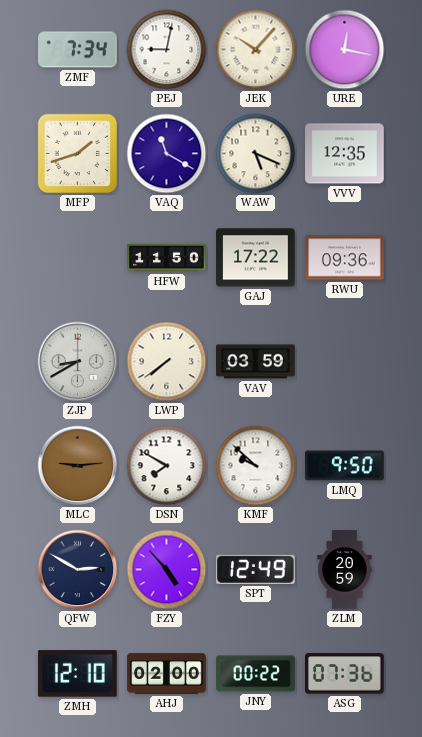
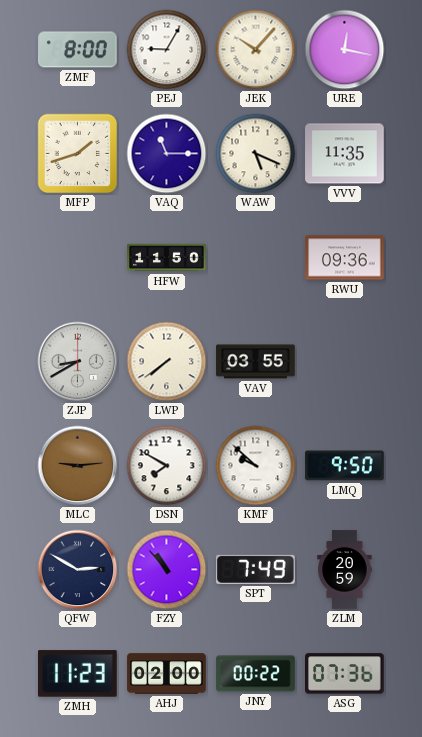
ZMF: 7:34 -> 8:00 (78, 50)
PEJ: 9:02 -> 9:05 (167, 50)
VAQ: 11:20 -> 11:15 (167, 154)
VVV: 12:35 -> 11:35 (345, 154)
GAJ: 17:22 -> none (256, 258)
VAV: 03:59 -> 03:55 (256, 362)
FZY: 4:53 -> 10:53 (167, 570)
SPT: 12:49 -> 7:49 (256, 569)
ZMH: 12:10 -> 11:23 (78, 674)
